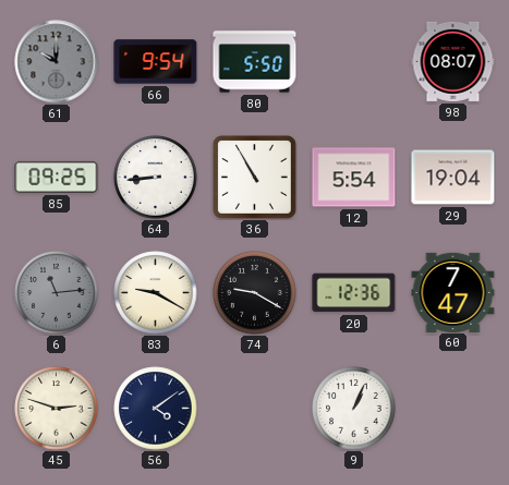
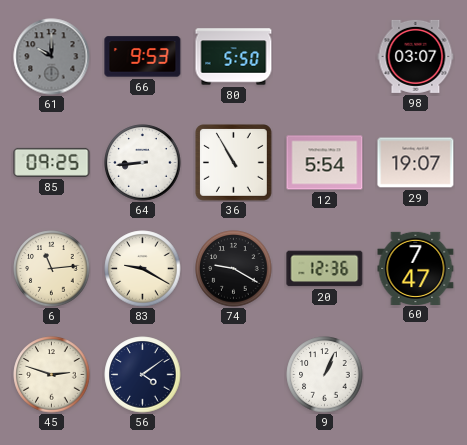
66: 9:54 -> 9:53 (143, 57)
98: 08:07 -> 03:07 (416, 56)
29: 19:04 -> 19:07 (416, 163)
6 dial: grey -> cream (52, 269)
